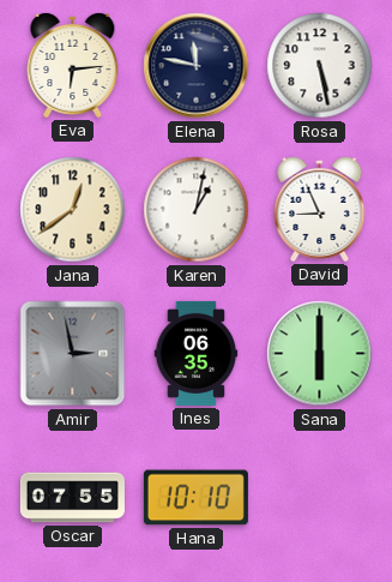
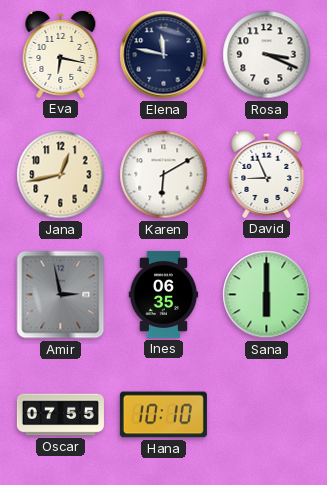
Eva: 6:14 -> 6:17 (61, 54)
Rosa: 5:28 -> 3:19 (267, 55)
Jana: 12:39 -> 12:43 (61, 175)
Karen: 1:02 -> 6:10 (164, 175)
